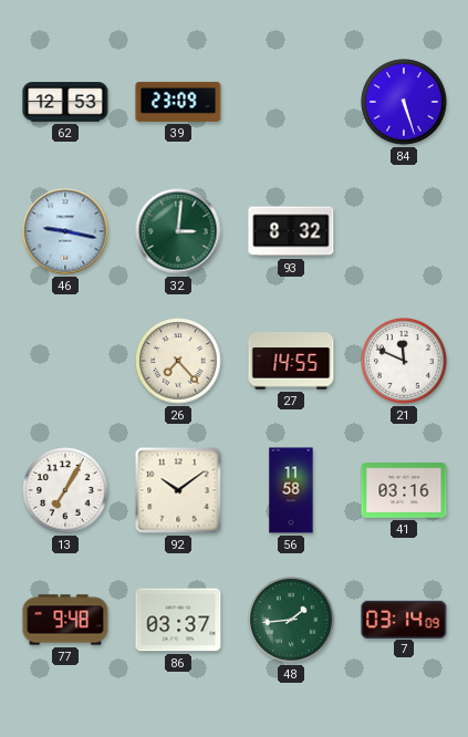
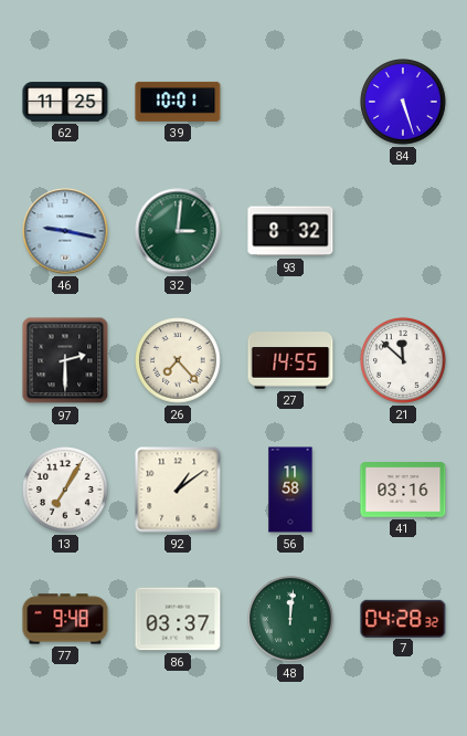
62: 12:53 -> 11:25 (65, 102)
39: 23:09 -> 10:01 (178, 102)
97: none -> 2:30 (65, 360)
21: 11:49 -> 11:52 (403, 360)
92: 10:09 -> 1:09 (178, 490)
48: 1:44 -> 12:01 (290, 619)
7: 03:14 -> 04:28 (403, 618)
